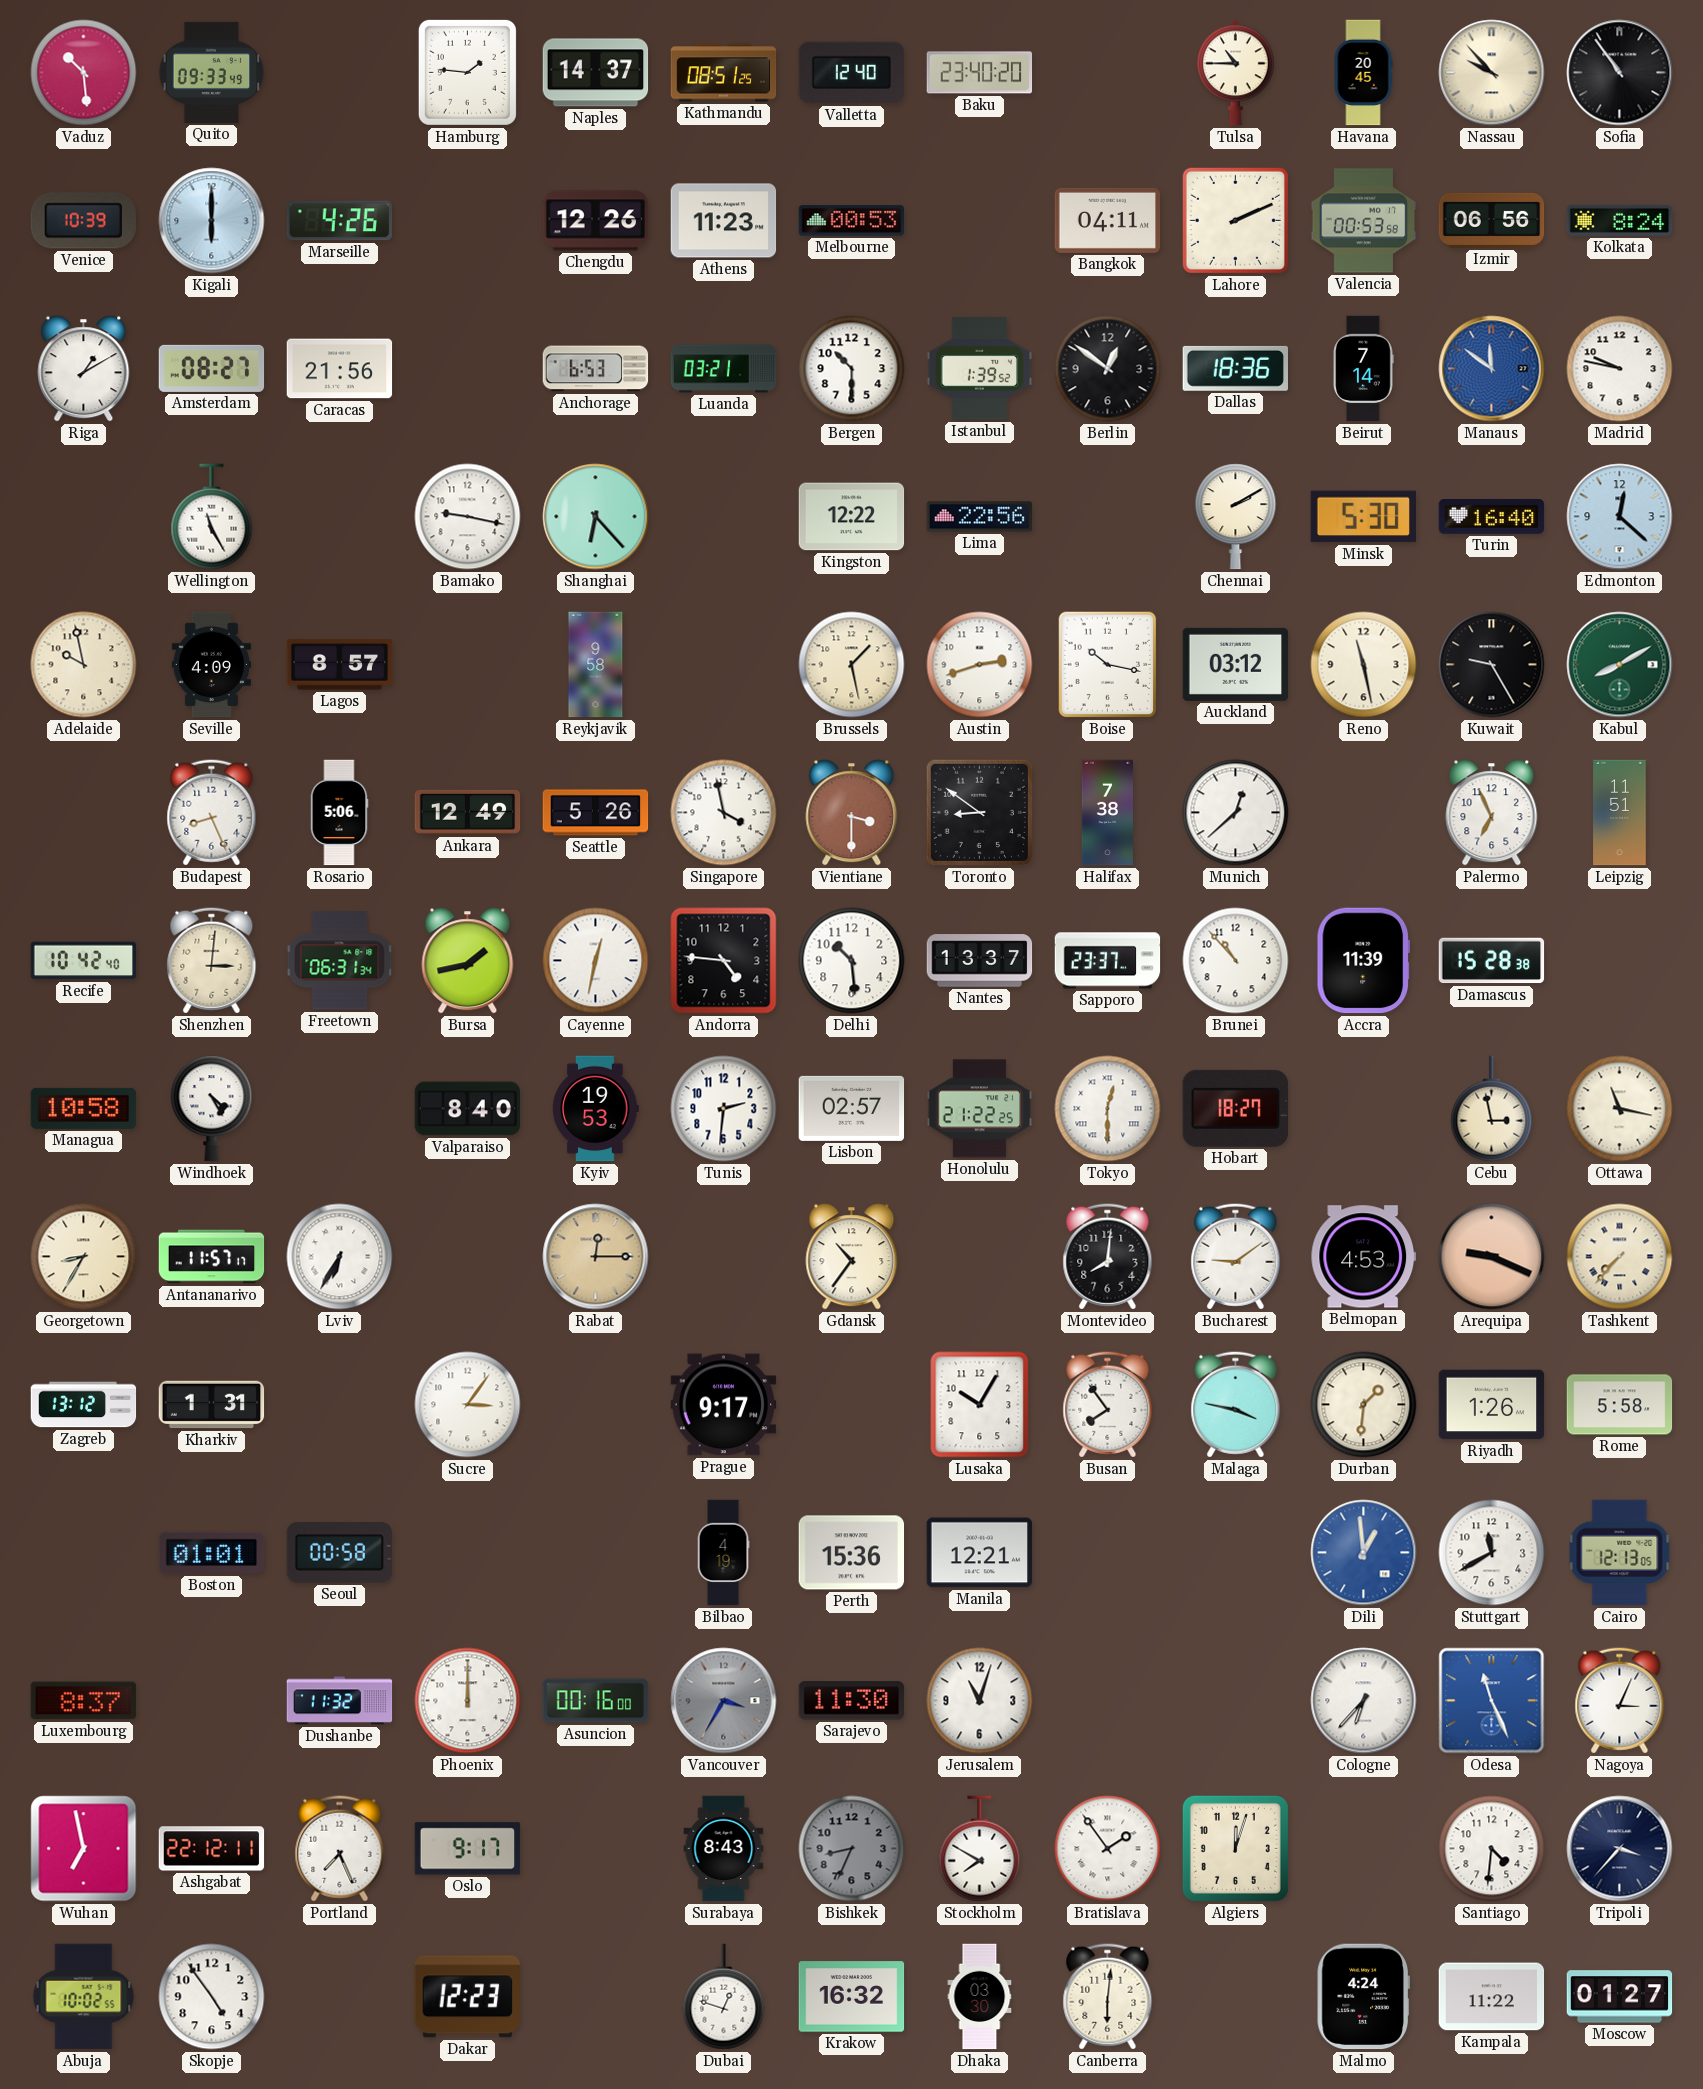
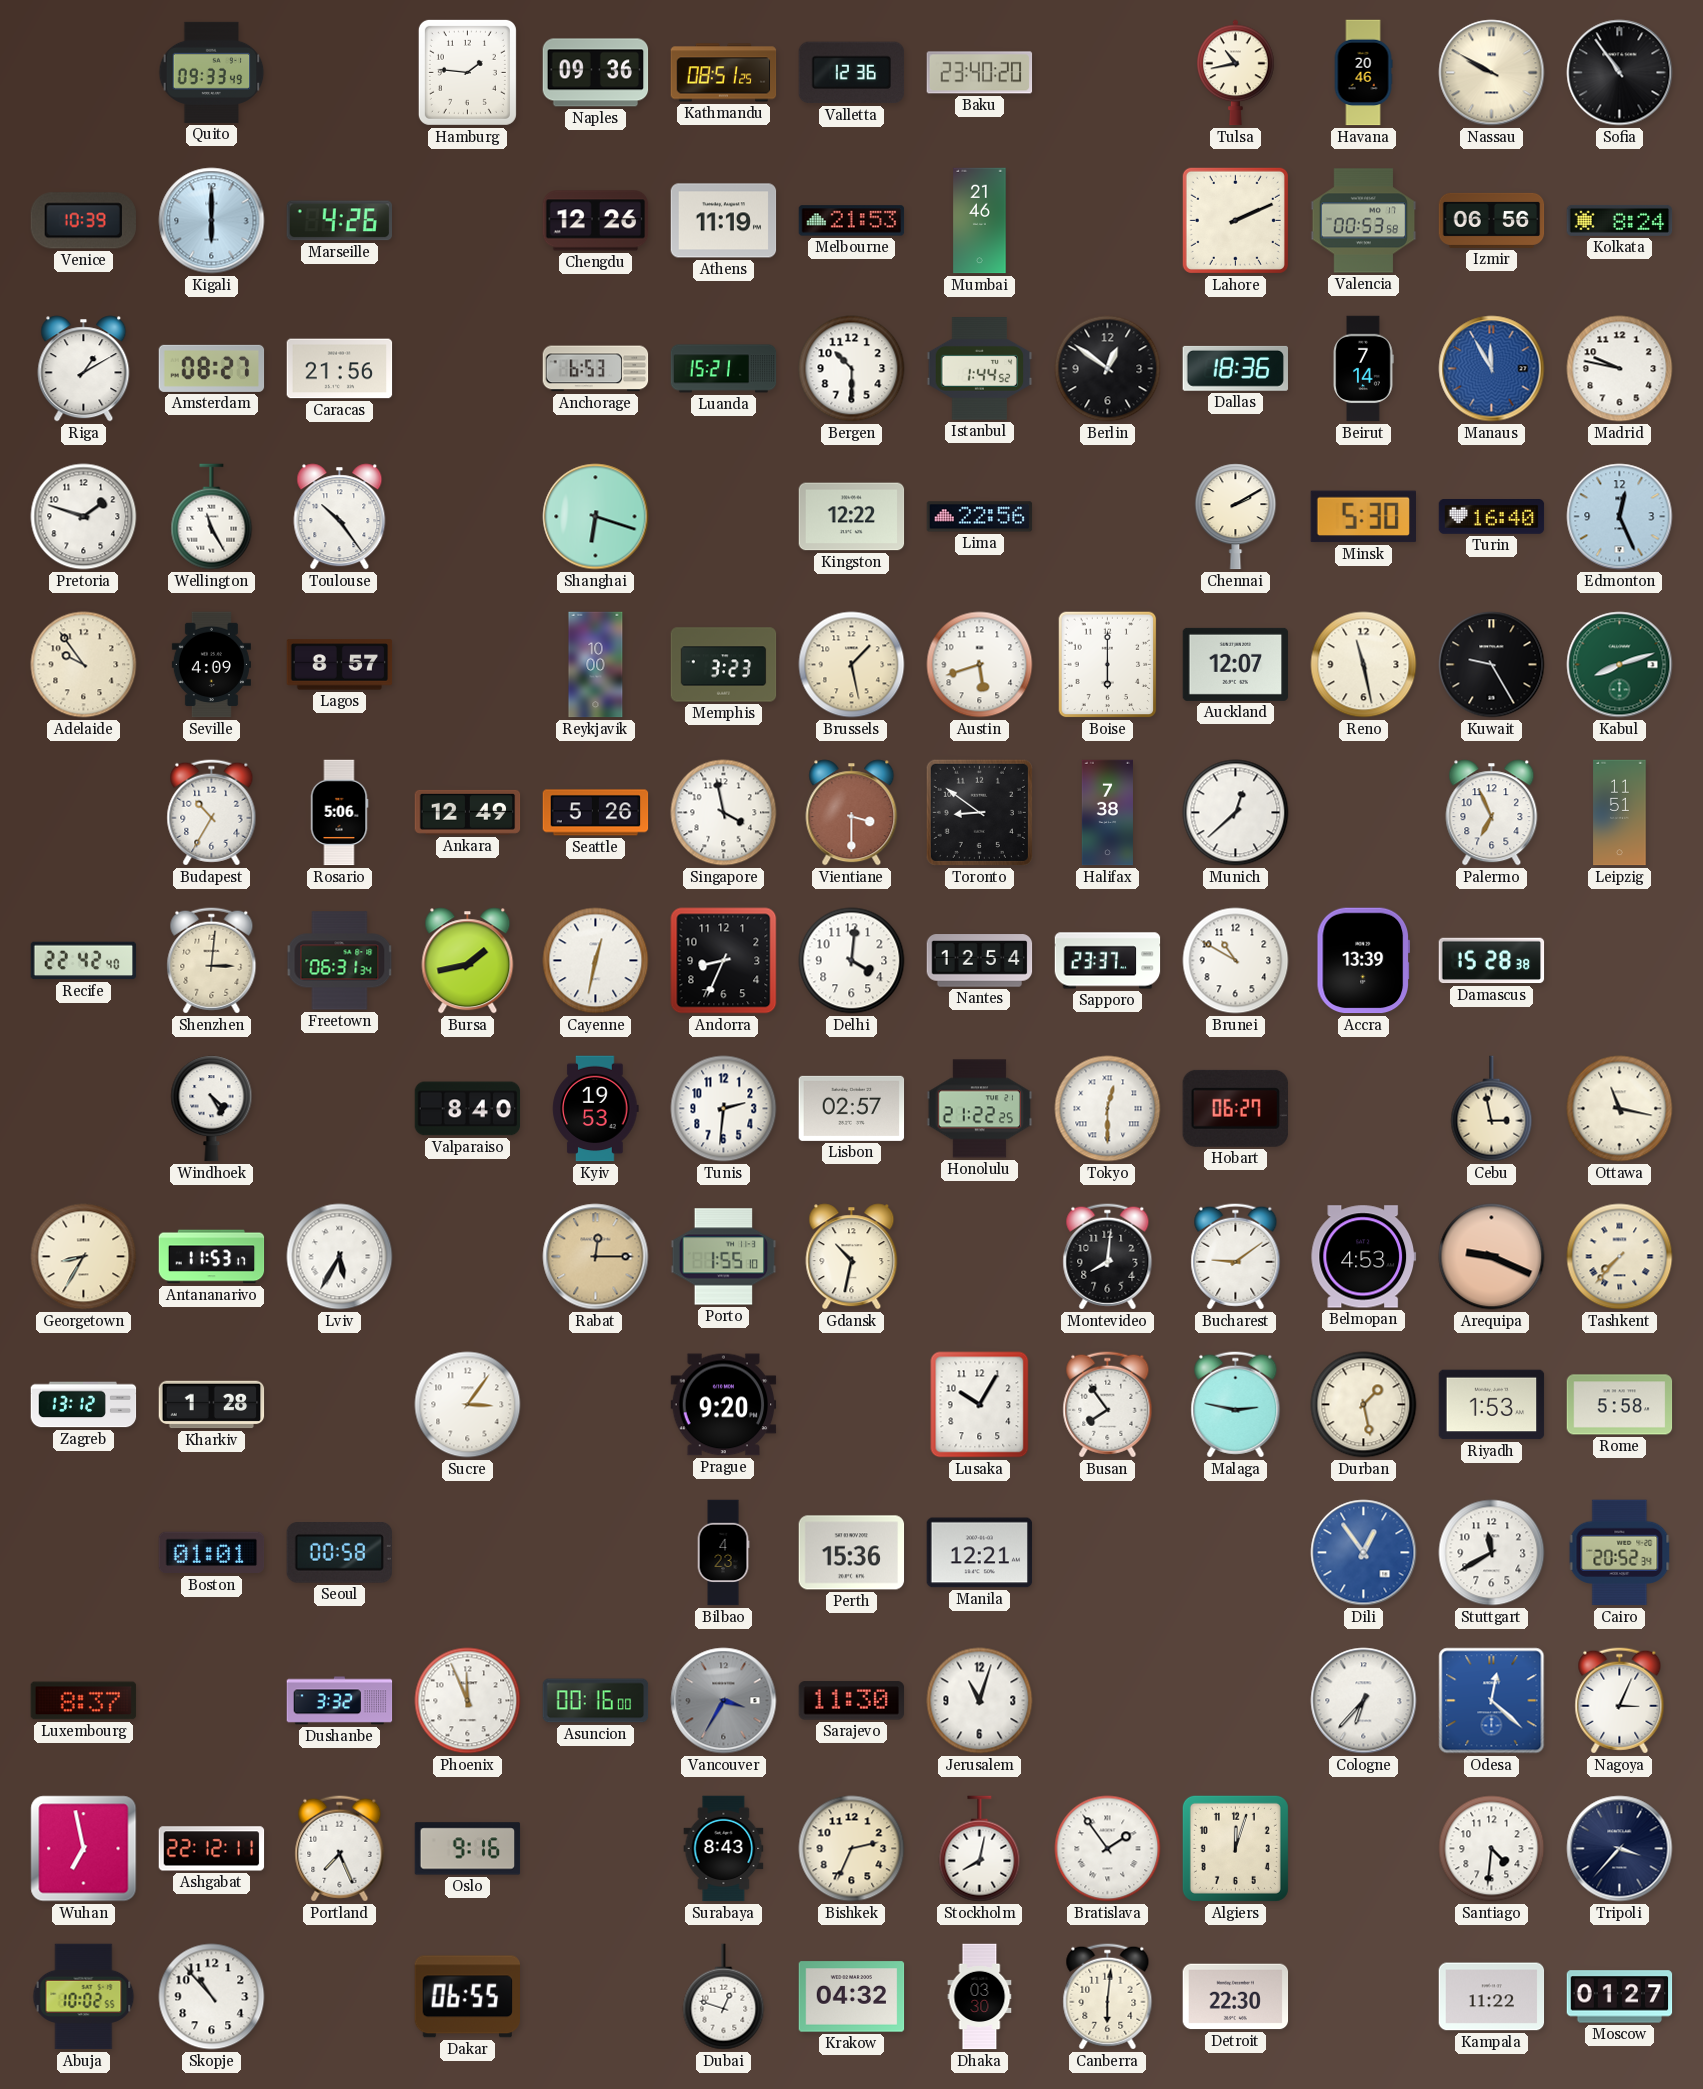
Vaduz: 10:29 -> none (84, 73)
Naples: 14:37 -> 09:36 (596, 73)
Valletta: 12:40 -> 12:36 (852, 73)
Tulsa: 10:45 -> 10:43 (1236, 73)
Havana: 20:45 -> 20:46 (1363, 73)
Nassau: 9:53 -> 9:50 (1492, 73)
Athens: 11:23 -> 11:19 (724, 221)
Melbourne: 00:53 -> 21:53 (852, 221)
Mumbai: none -> 21:46 (980, 221)
Bangkok: 04:11 -> none (1108, 220)
Luanda: 03:21 -> 15:21 (724, 369)
Istanbul: 1:39 -> 1:44 (980, 369)
Manaus: 11:51 -> 11:55 (1492, 369)
Pretoria: none -> 1:48 (84, 517)
Toulouse: none -> 10:24 (340, 517)
Bamako: 9:17 -> none (468, 517)
Shanghai: 6:23 -> 6:18 (596, 517)
Edmonton: 12:22 -> 12:26 (1620, 517)
Adelaide: 9:58 -> 9:54 (84, 665)
Reykjavik: 9:58 -> 10:00 (596, 665)
Memphis: none -> 3:23 (724, 665)
Austin: 2:42 -> 5:42 (980, 665)
Boise: 10:17 -> 6:00 (1108, 665)
Auckland: 03:12 -> 12:07 (1236, 664)
Kabul: 8:10 -> 8:12 (1620, 665)
Budapest: 8:26 -> 10:35 (212, 813)
Recife: 10:42 -> 22:42 (84, 961)
Andorra: 4:46 -> 8:34 (724, 961)
Delhi: 10:29 -> 4:01 (852, 961)
Nantes: 13:37 -> 12:54 (980, 961)
Brunei: 10:53 -> 10:50 (1236, 961)
Accra: 11:39 -> 13:39 (1363, 961)
Managua: 10:58 -> none (84, 1108)
Hobart: 18:27 -> 06:27 (1235, 1108)
Antananarivo: 11:57 -> 11:53 (212, 1257)
Lviv: 6:35 -> 5:35 (340, 1257)
Porto: none -> 1:55 (724, 1257)
Gdansk: 10:36 -> 10:32 (852, 1257)
Kharkiv: 1:31 -> 1:28 (212, 1405)
Prague: 9:17 -> 9:20 (724, 1405)
Malaga: 3:47 -> 2:47 (1236, 1405)
Durban: 1:31 -> 1:28 (1364, 1405)
Riyadh: 1:26 -> 1:53 (1492, 1405)
Bilbao: 4:19 -> 4:23 (723, 1553)
Dili: 12:59 -> 12:54 (1364, 1553)
Cairo: 12:13 -> 20:52 (1620, 1553)
Dushanbe: 11:32 -> 3:32 (340, 1701)
Phoenix: 12:00 -> 11:56 (468, 1701)
Odesa: 11:26 -> 12:22 (1492, 1701)
Oslo: 9:17 -> 9:16 (468, 1849)
Bishkek: 8:34 -> 2:34 (852, 1849)
Bishkek dial: grey -> cream (852, 1849)
Stockholm: 7:50 -> 8:02 (980, 1849)
Skopje: 4:54 -> 10:53 (212, 1997)
Dakar: 12:23 -> 06:55 (468, 1997)
Krakow: 16:32 -> 04:32 (852, 1997)
Detroit: none -> 22:30 (1236, 1997)
Malmo: 4:24 -> none (1363, 1997)
